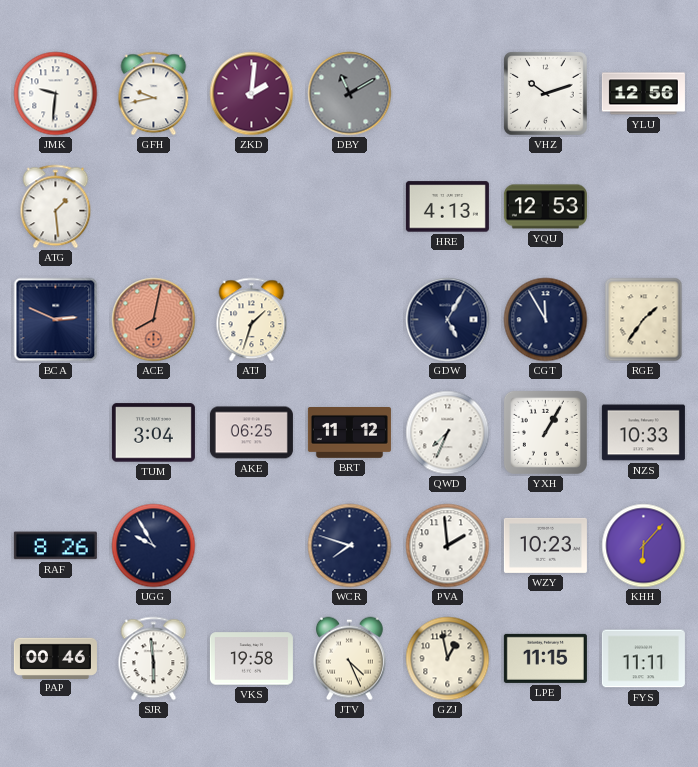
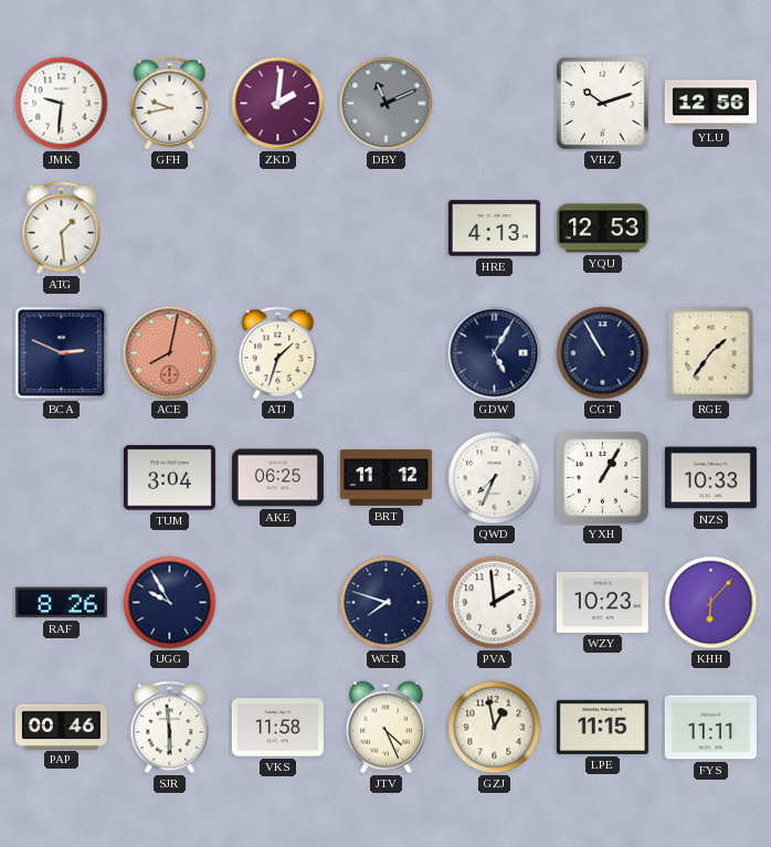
DBY: 11:10 -> 11:11 (387, 104)
CGT: 11:55 -> 10:55 (603, 353)
VKS: 19:58 -> 11:58 (277, 728)
